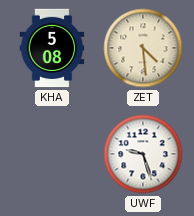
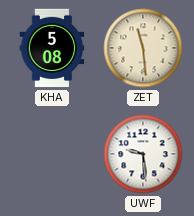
ZET: 4:29 -> 11:29 (143, 48)
UWF: 9:27 -> 9:29 (143, 154)
